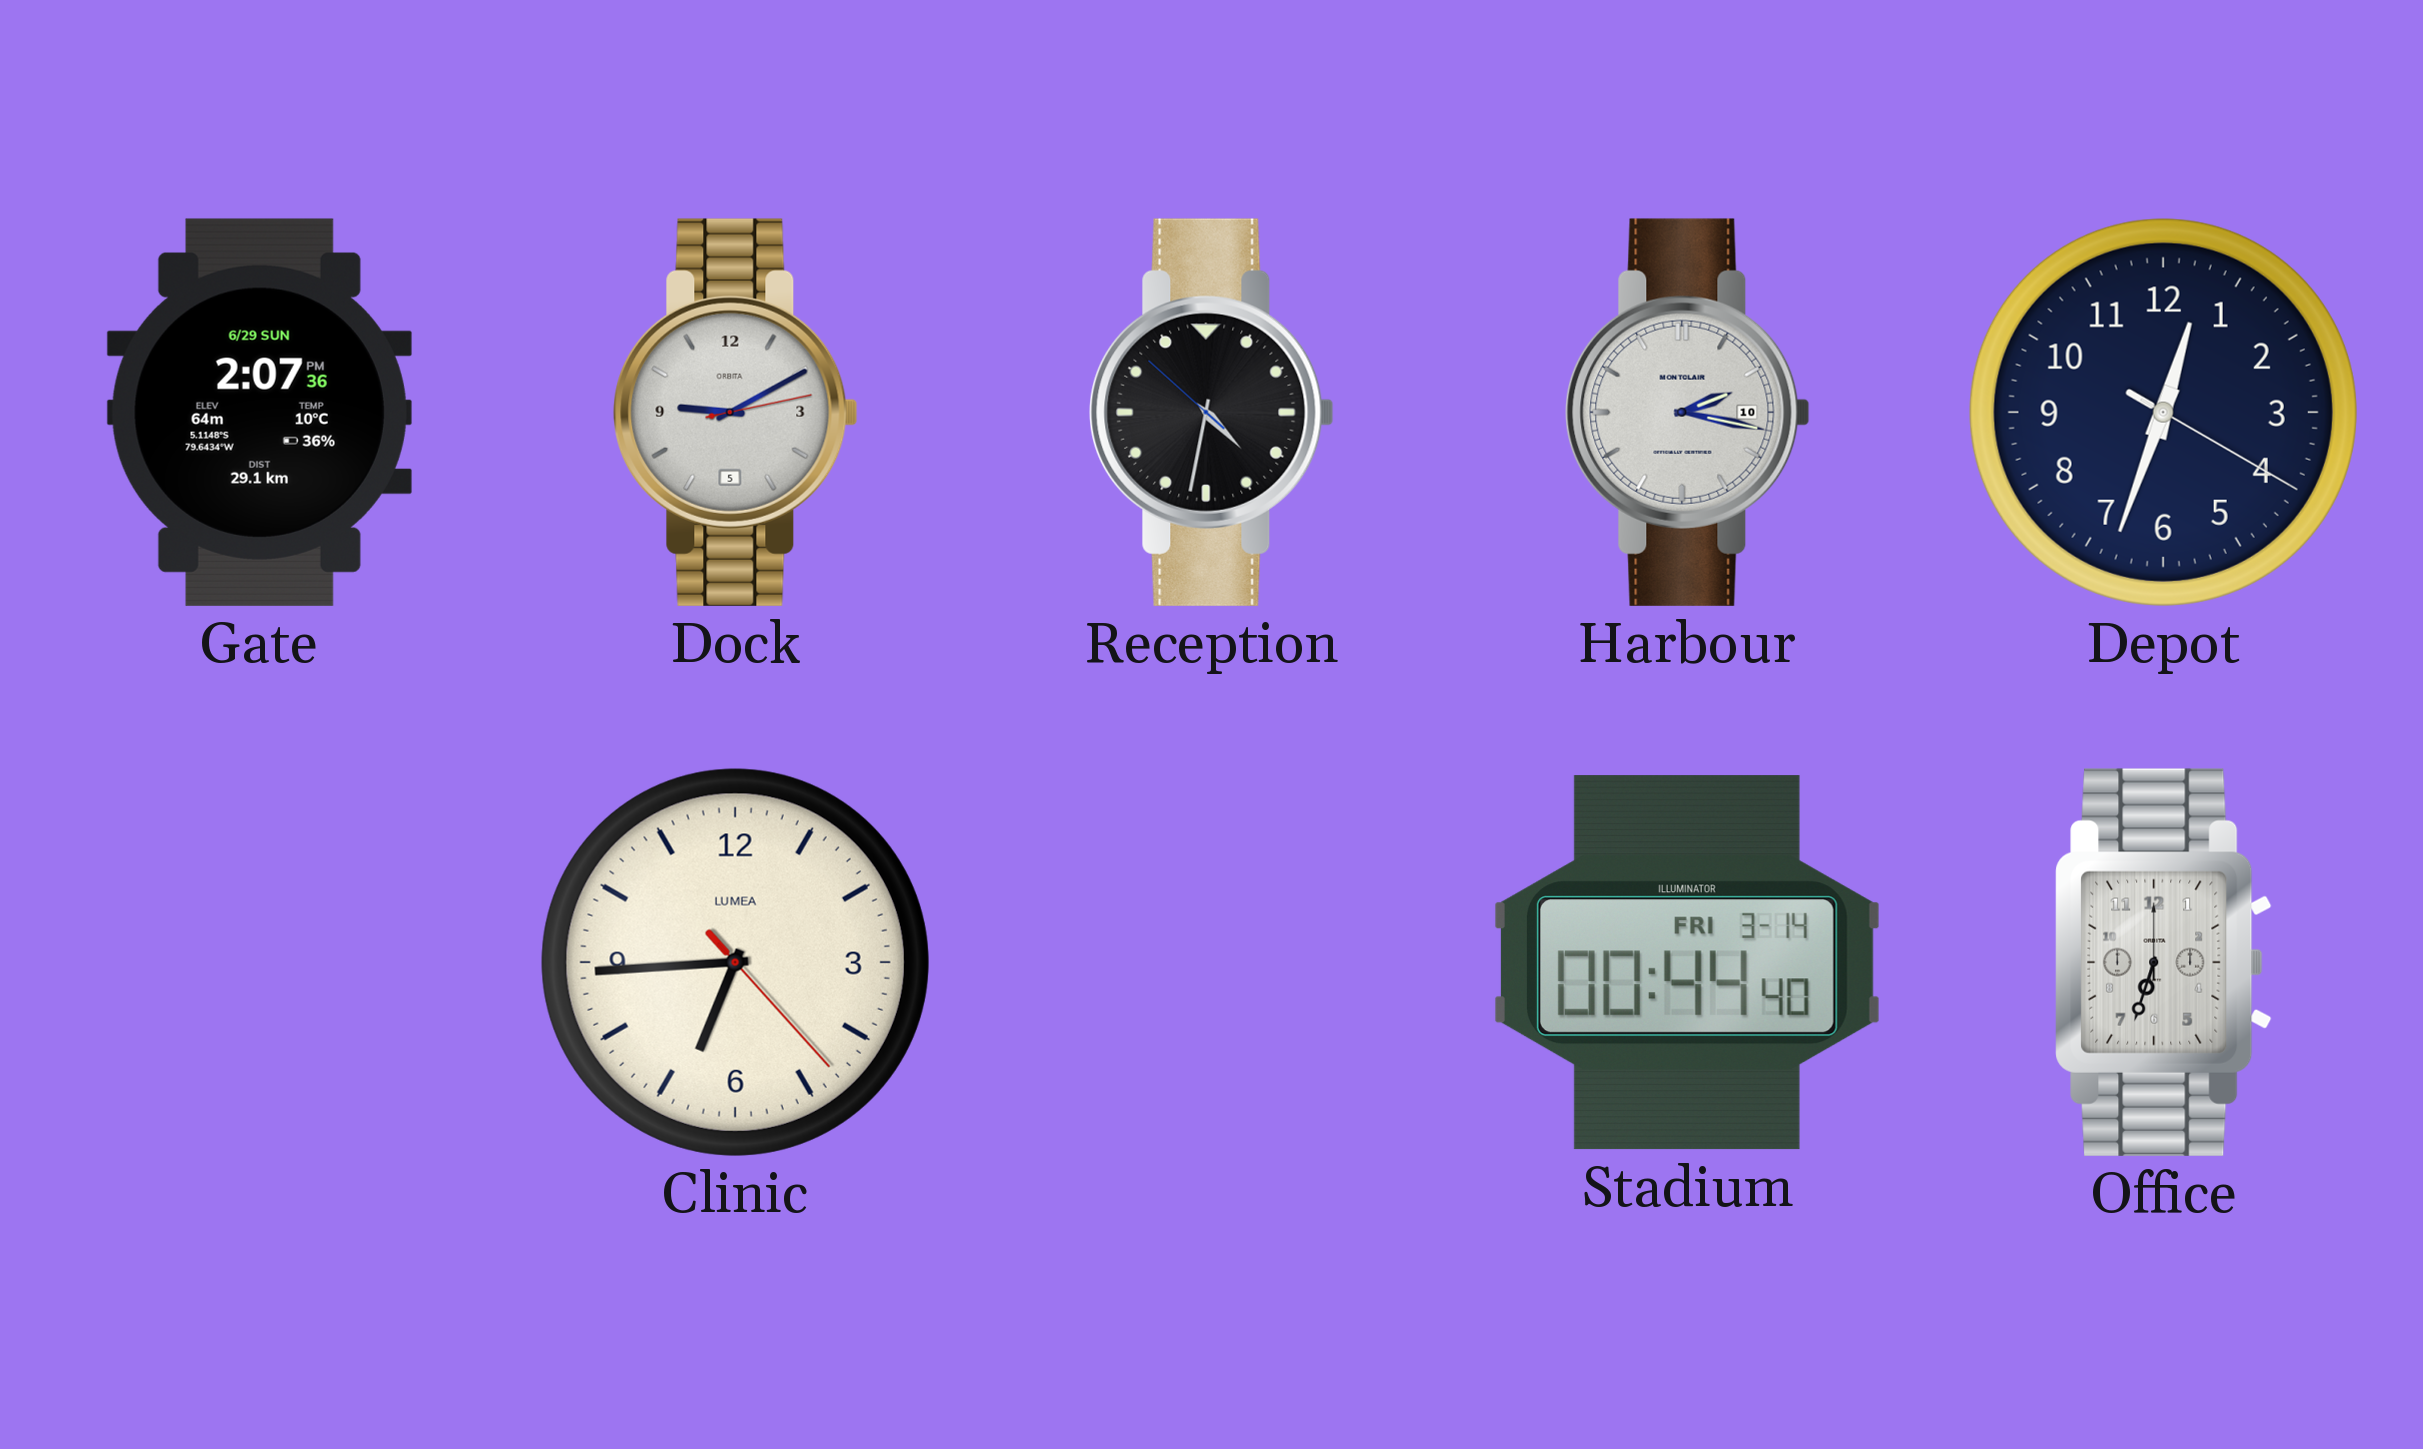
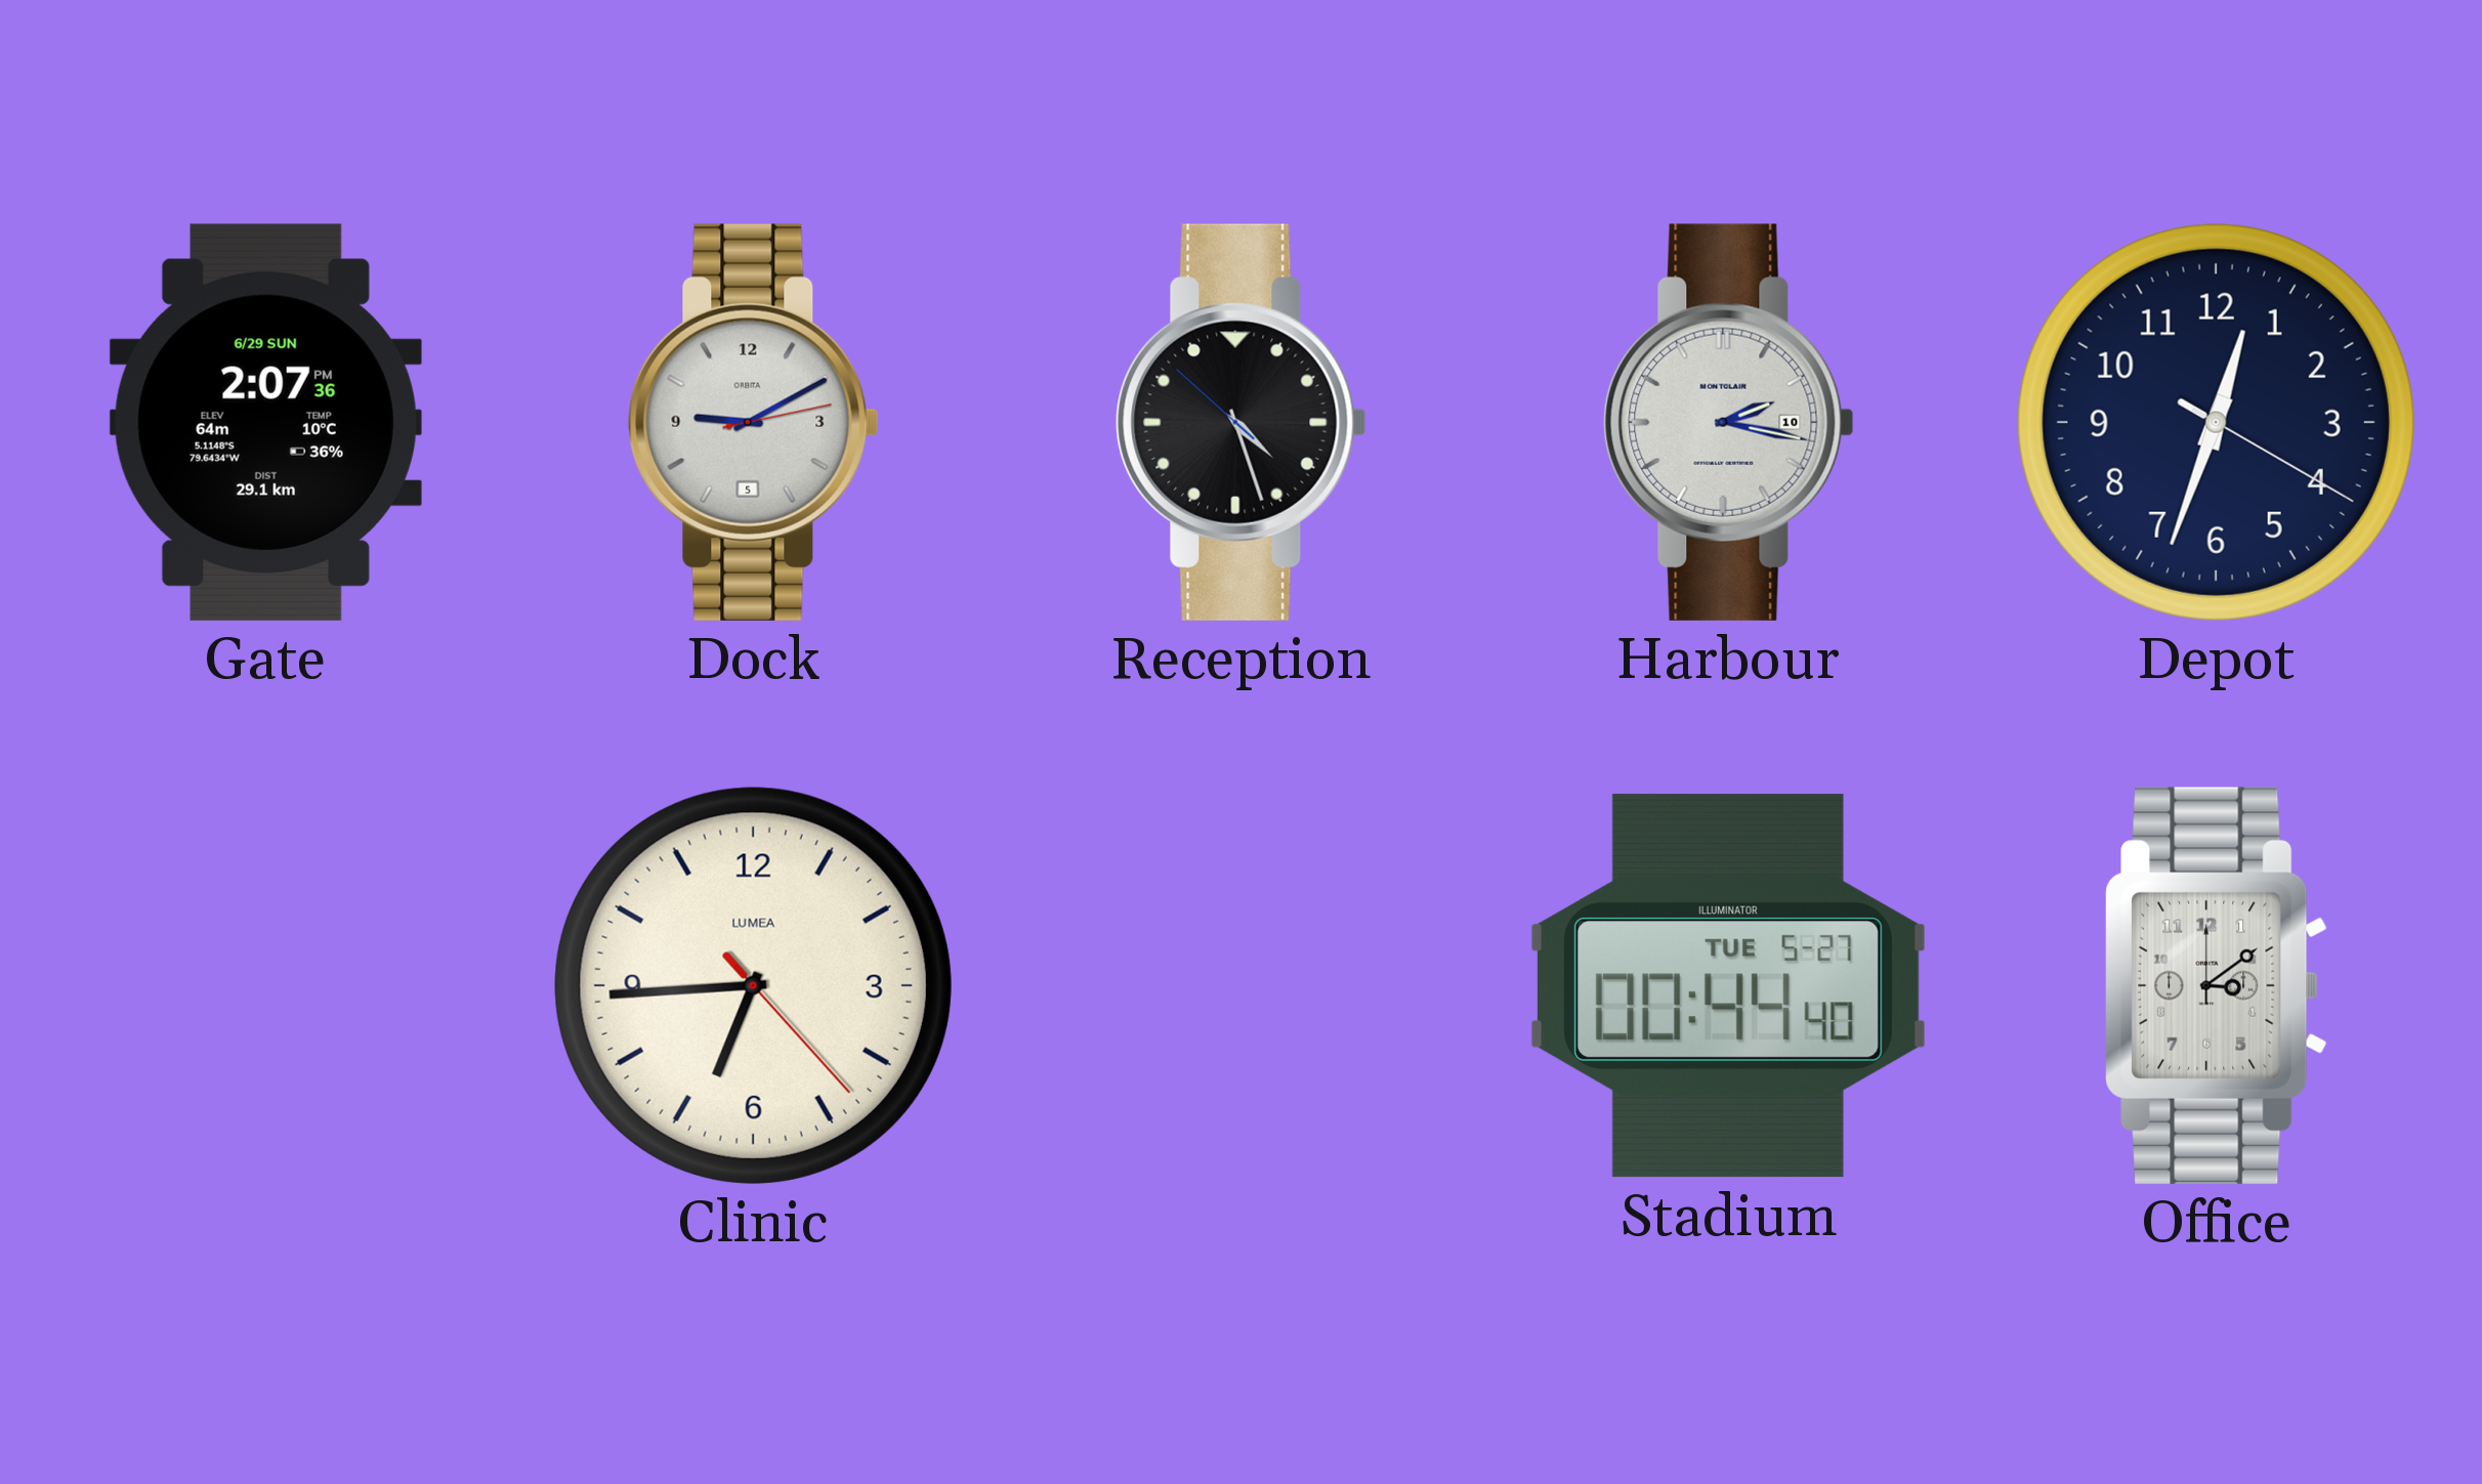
Reception: 4:31 -> 4:26 (1242, 422)
Stadium date: FRI 3-14 -> TUE 5-27 (1729, 986)
Office: 6:33 -> 3:09 (2217, 985)
